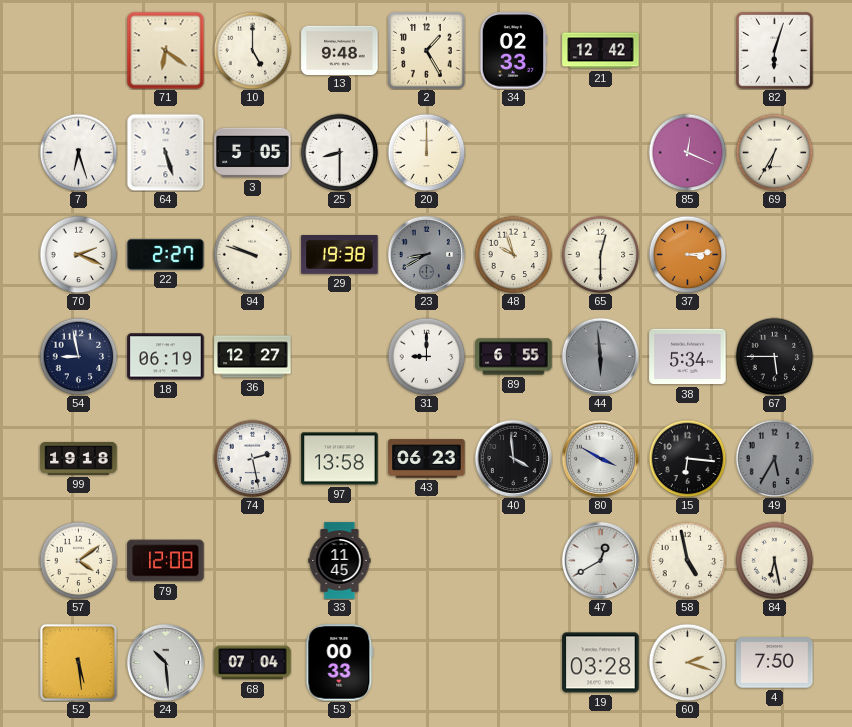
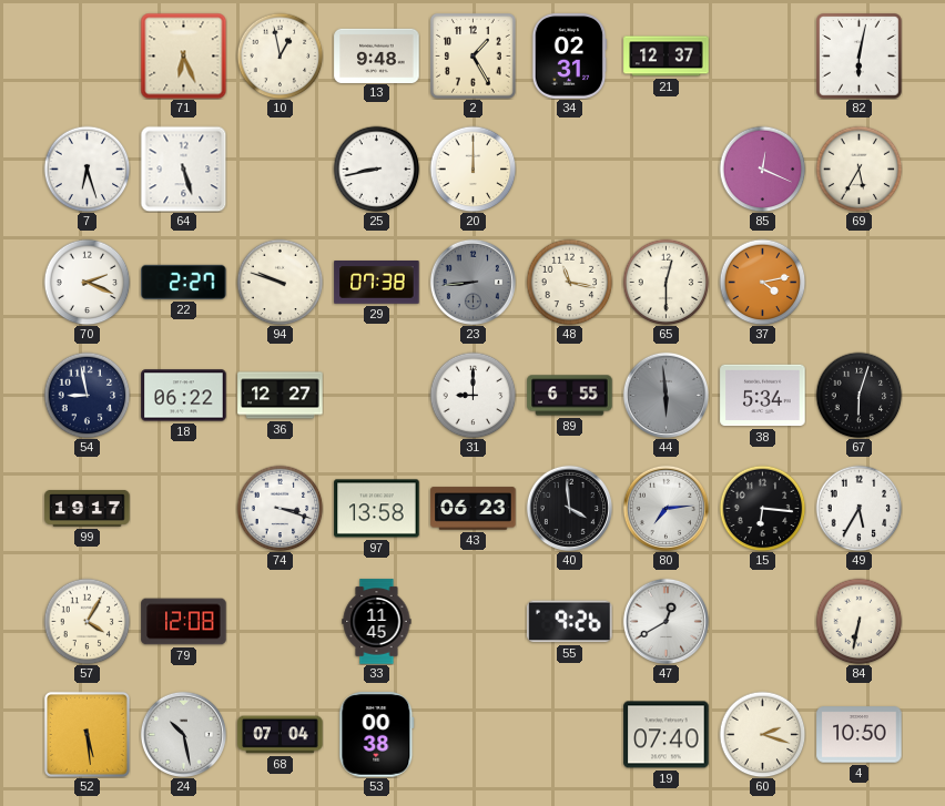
71: 6:21 -> 6:26 (183, 55)
10: 5:00 -> 12:58 (280, 55)
34: 02:33 -> 02:31 (569, 57)
21: 12:42 -> 12:37 (667, 57)
82: 6:03 -> 6:02 (860, 57)
3: 5:05 -> none (253, 153)
25: 8:30 -> 8:43 (376, 169)
69: 6:35 -> 5:35 (858, 169)
29: 19:38 -> 07:38 (377, 283)
23: 8:40 -> 8:44 (472, 282)
48: 9:57 -> 11:17 (569, 282)
37: 3:14 -> 4:13 (762, 282)
18: 06:19 -> 06:22 (184, 396)
67: 5:45 -> 6:03 (858, 395)
99: 19:18 -> 19:17 (88, 509)
74: 2:28 -> 3:18 (280, 508)
80: 3:50 -> 7:14 (665, 508)
49 dial: grey -> white (858, 508)
57: 4:09 -> 4:05 (87, 621)
55: none -> 9:26 (570, 622)
58: 4:58 -> none (687, 560)
84: 6:28 -> 6:32 (858, 621)
24: 10:29 -> 10:28 (183, 734)
53: 00:33 -> 00:38 (377, 735)
19: 03:28 -> 07:40 (667, 735)
4: 7:50 -> 10:50 (860, 735)
